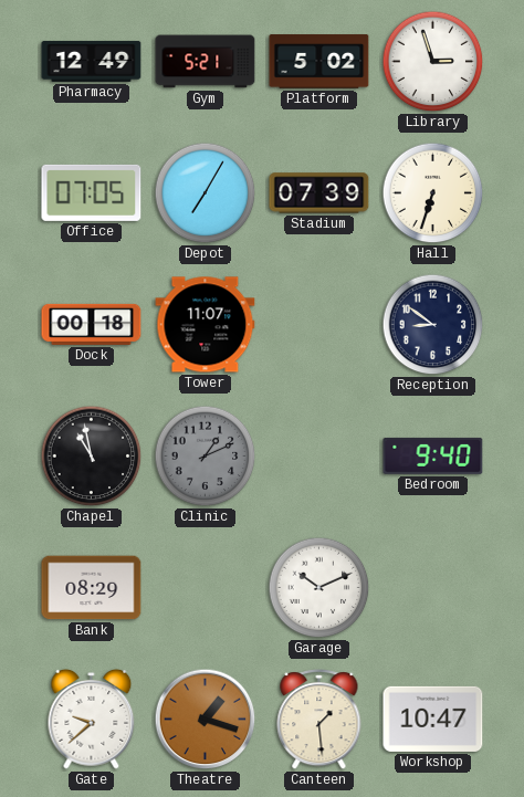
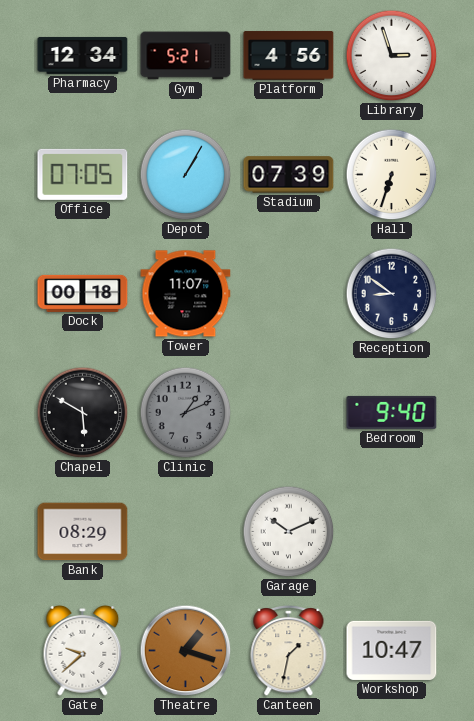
Pharmacy: 12:49 -> 12:34 (83, 55)
Platform: 5:02 -> 4:56 (289, 56)
Depot: 7:05 -> 1:05 (186, 175)
Chapel: 10:58 -> 5:50 (83, 413)
Canteen: 1:29 -> 1:32 (289, 651)
